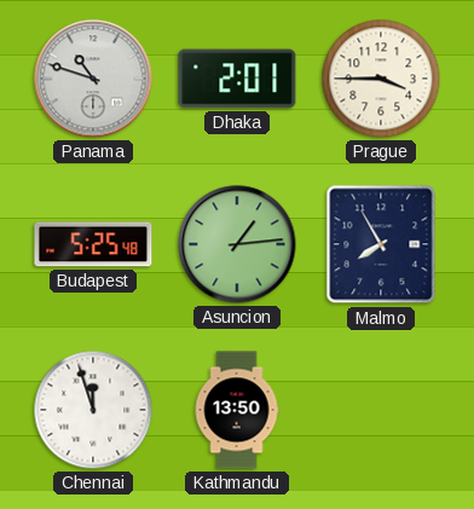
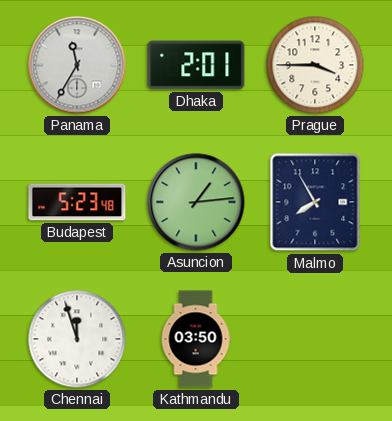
Panama: 10:48 -> 11:35 (77, 65)
Budapest: 5:25 -> 5:23 (77, 202)
Kathmandu: 13:50 -> 03:50 (196, 339)
